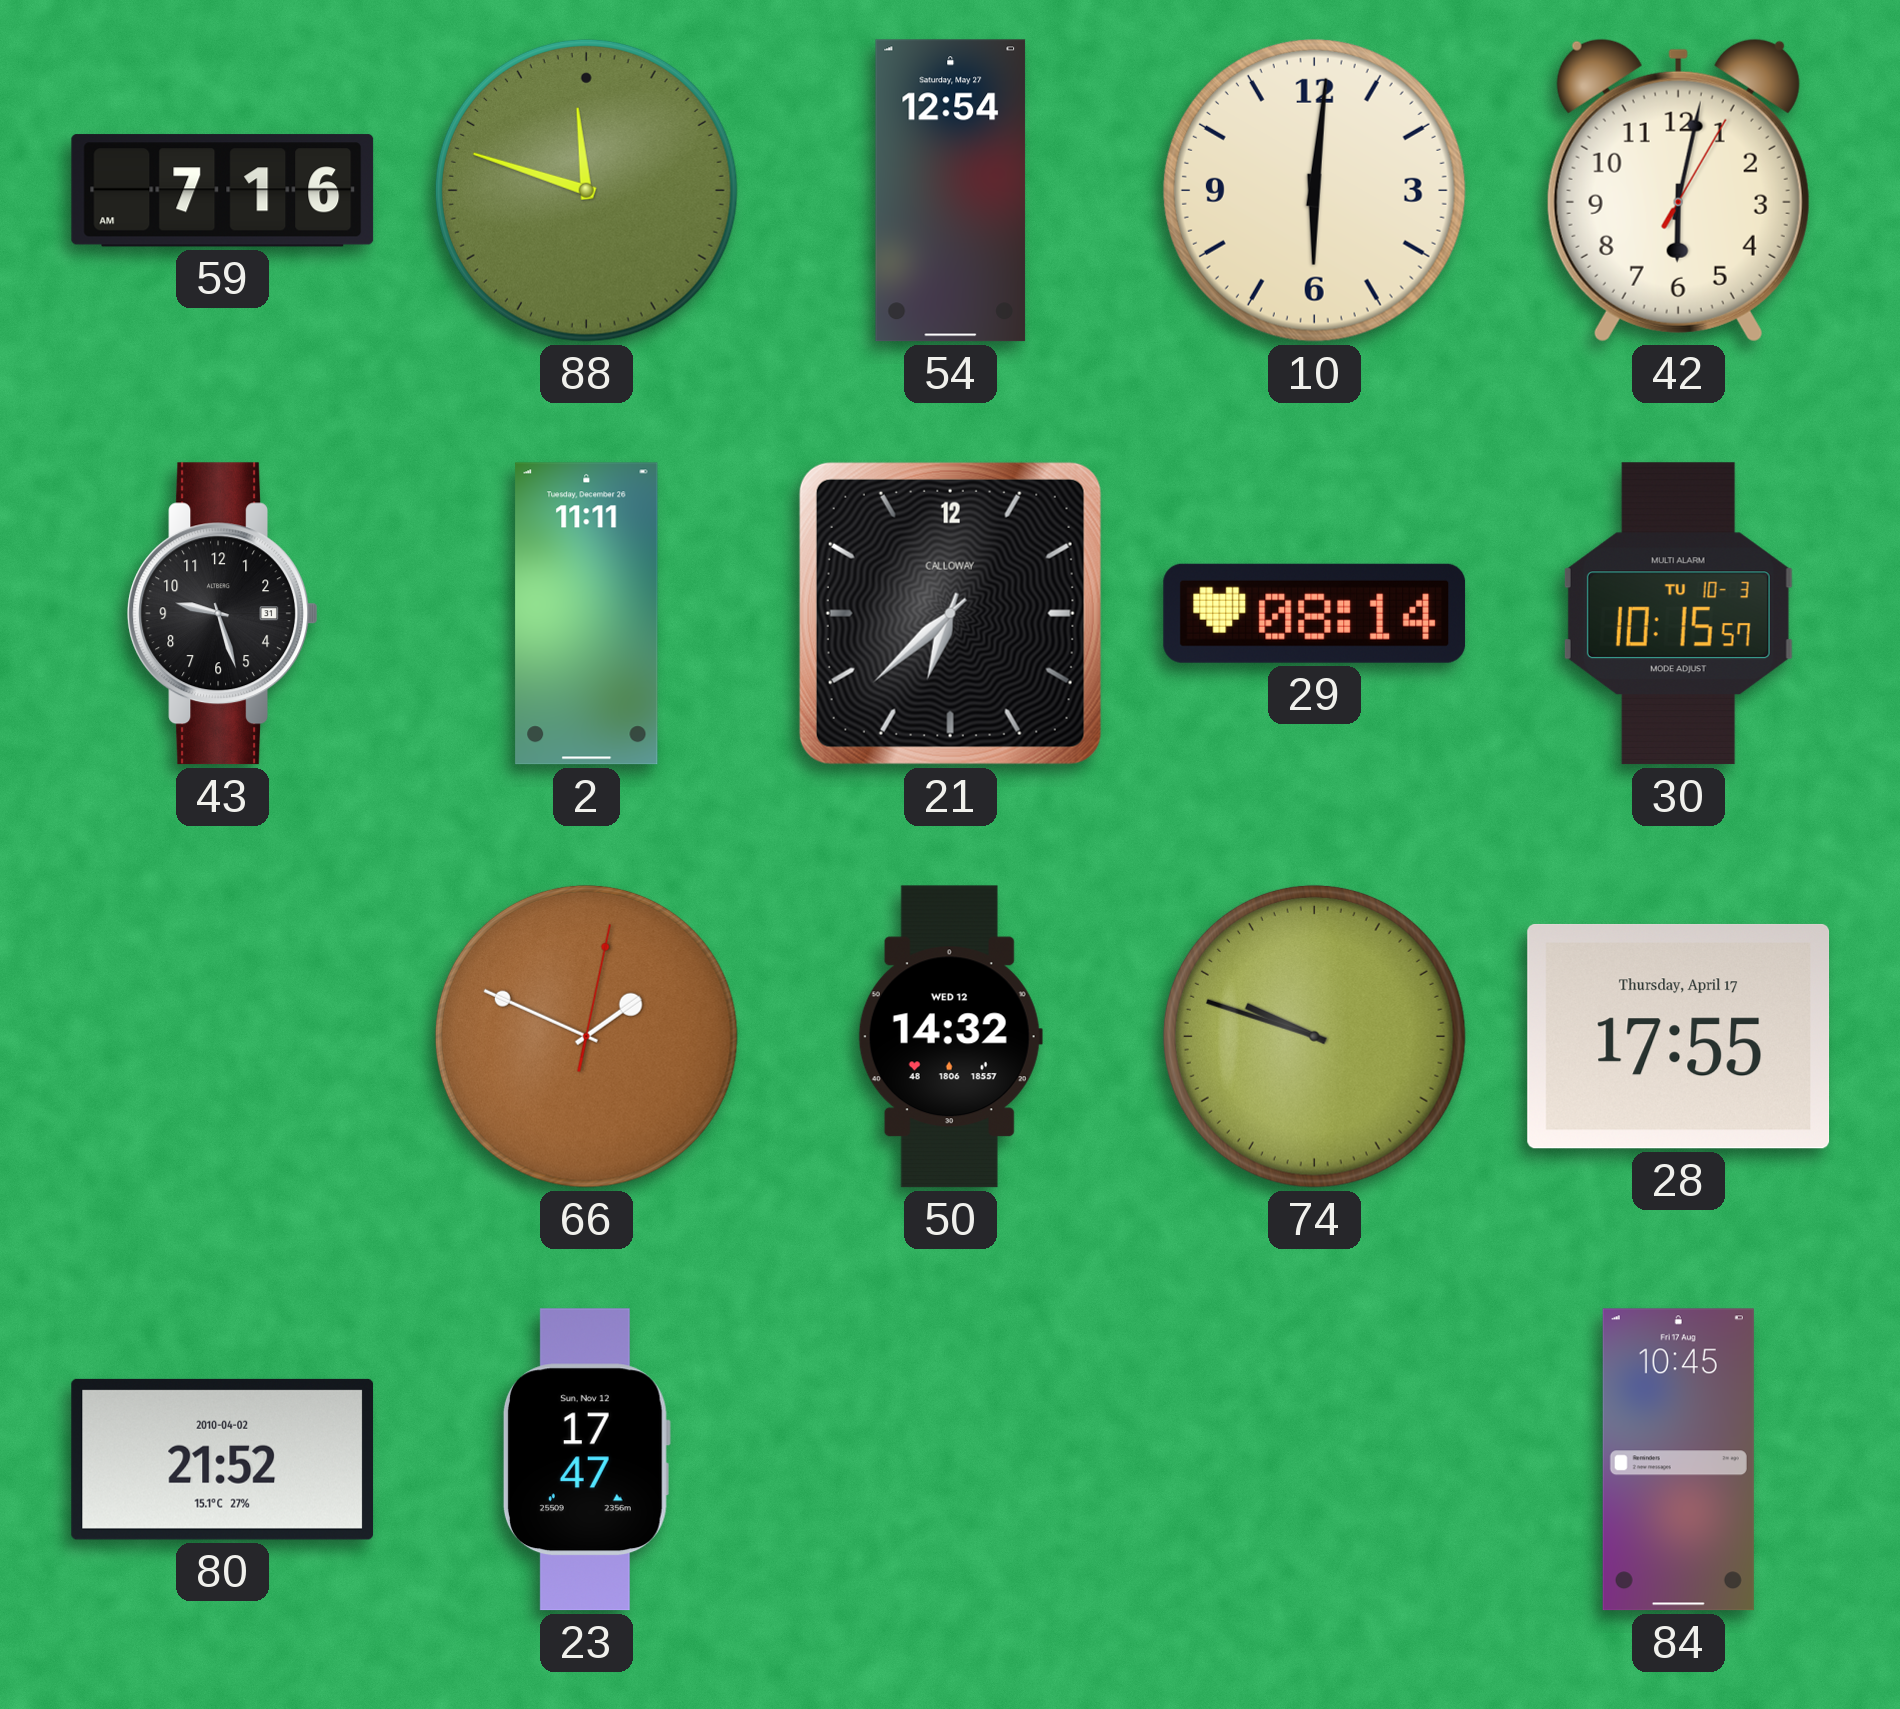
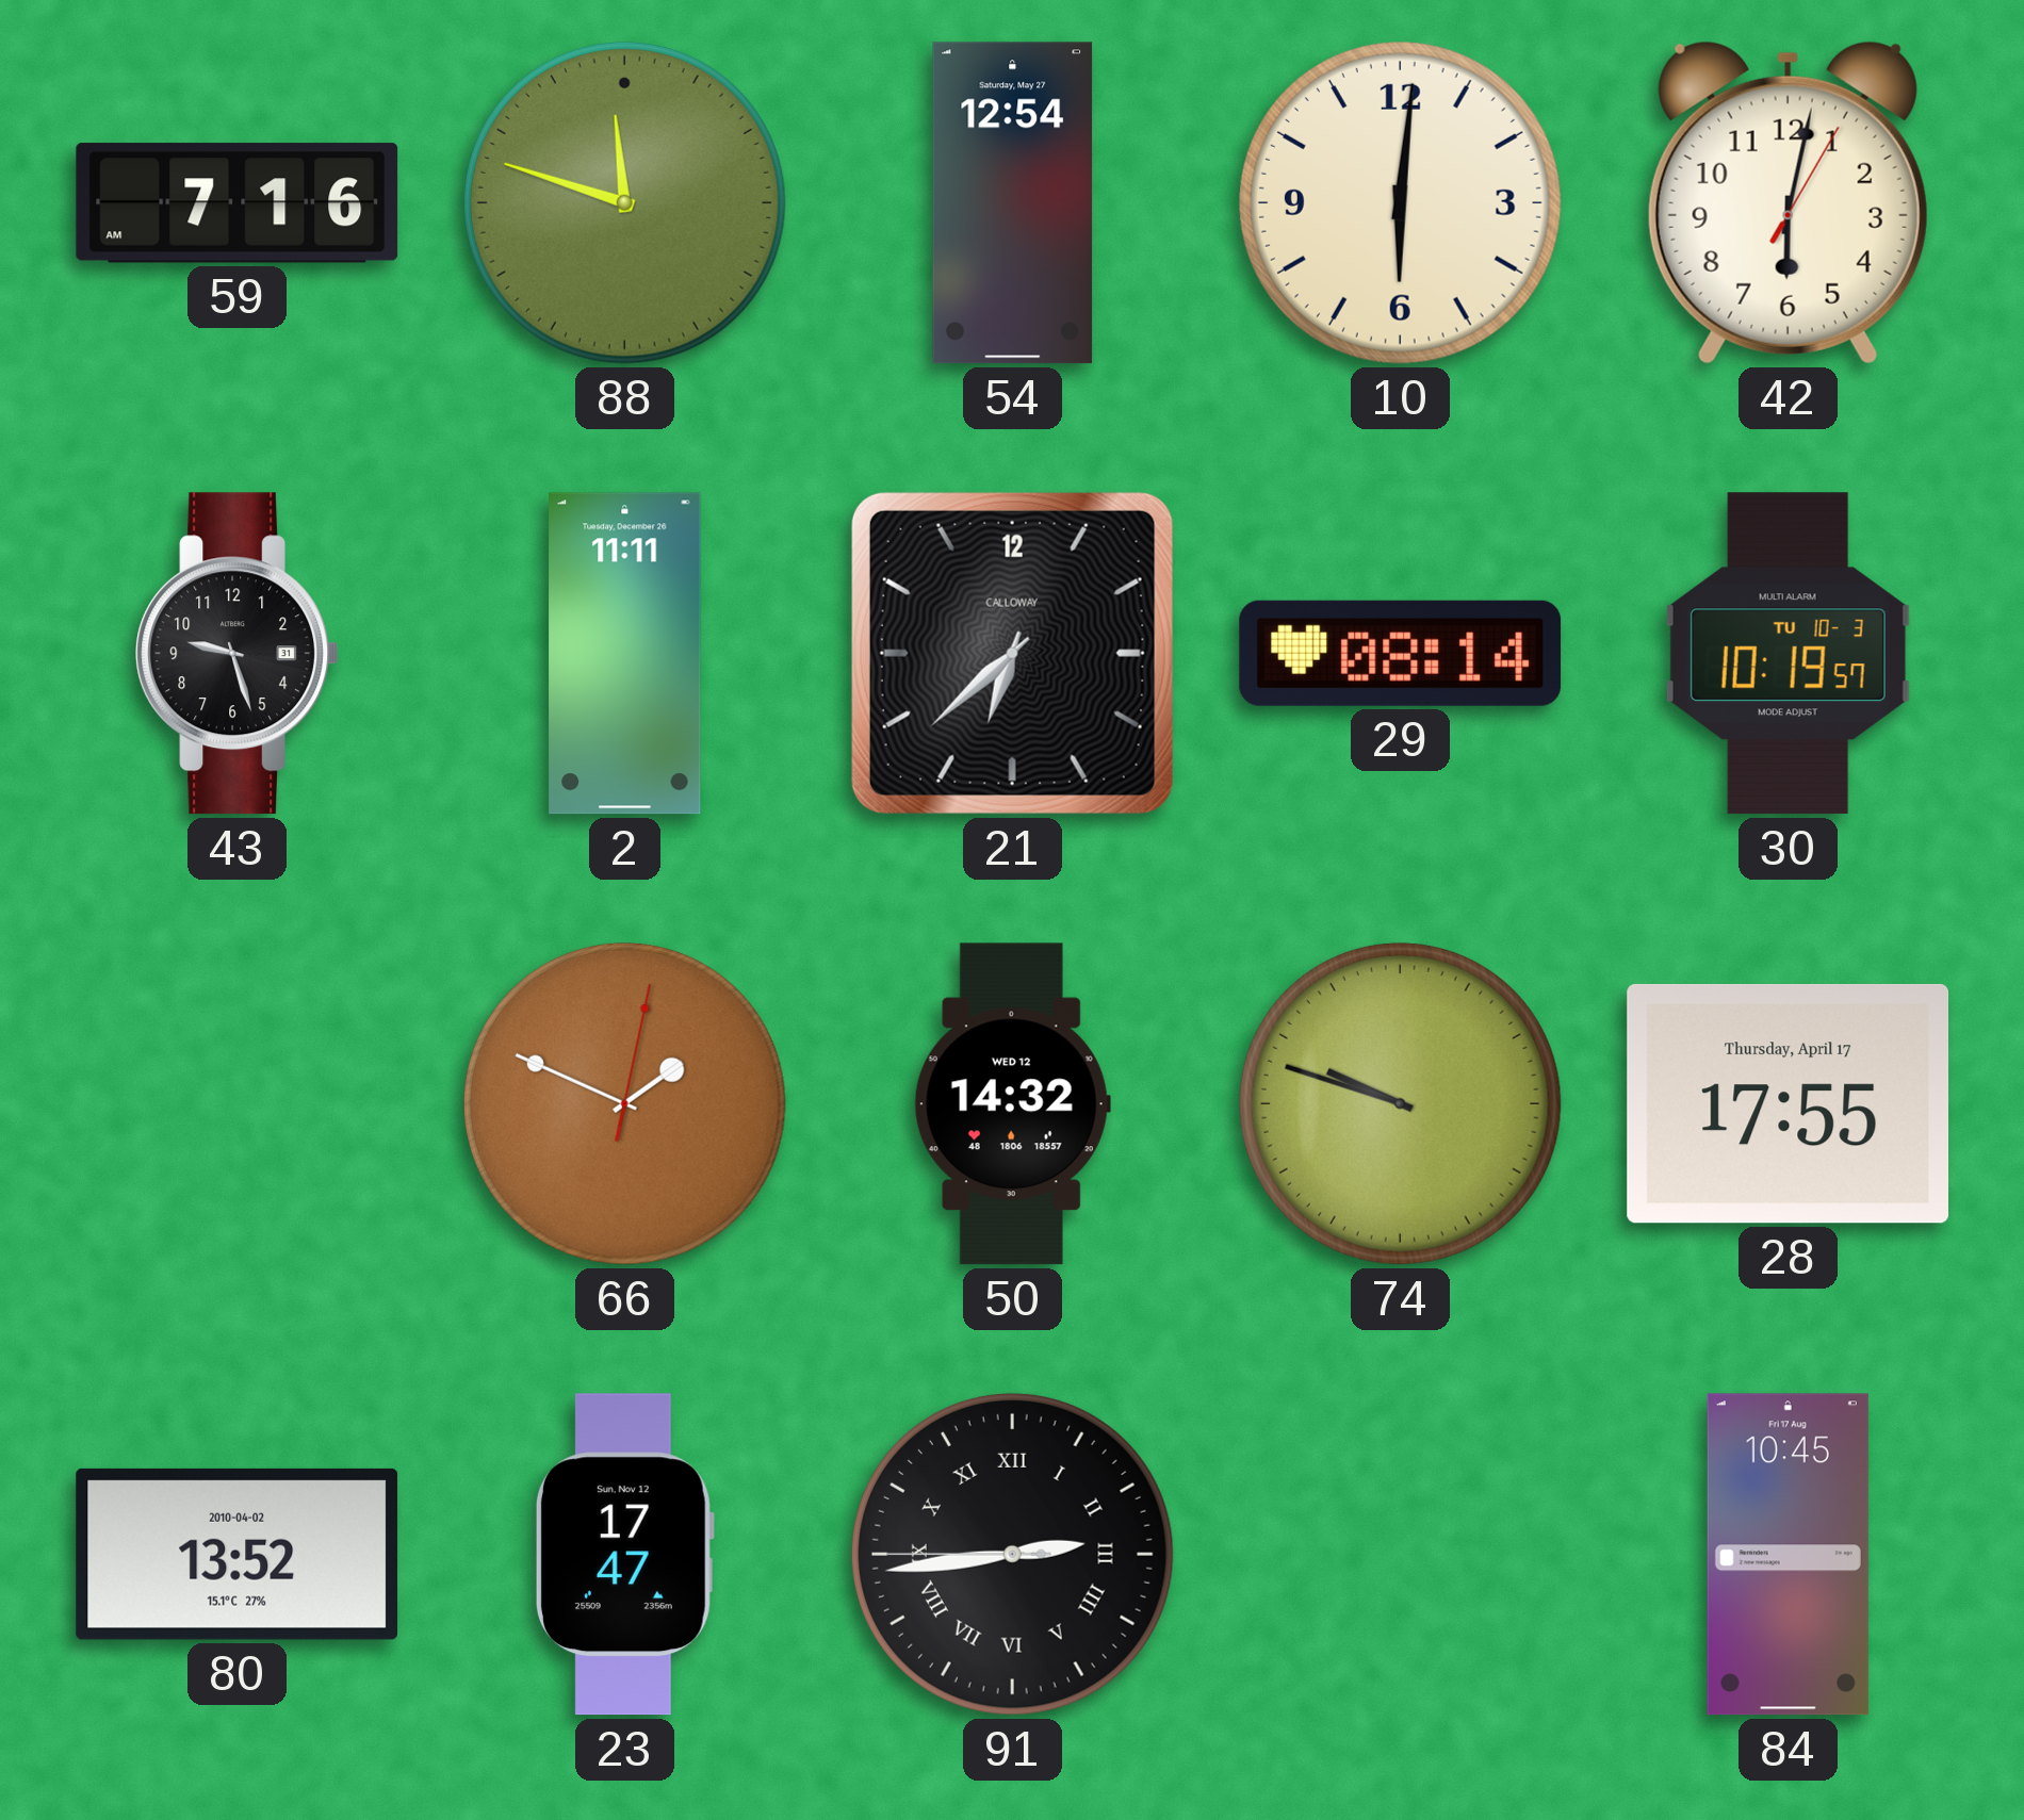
30: 10:15 -> 10:19 (1788, 654)
80: 21:52 -> 13:52 (238, 1554)
91: none -> 2:43 (1012, 1554)
